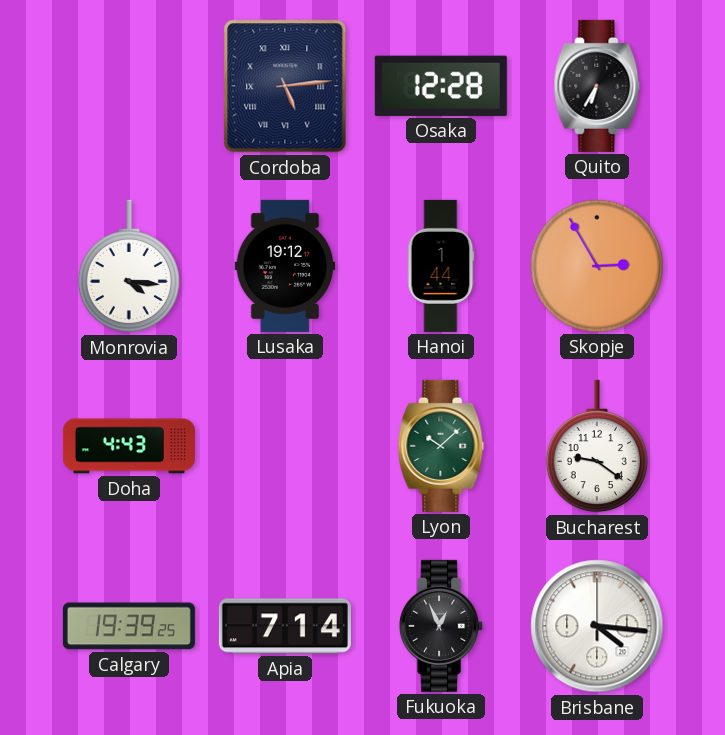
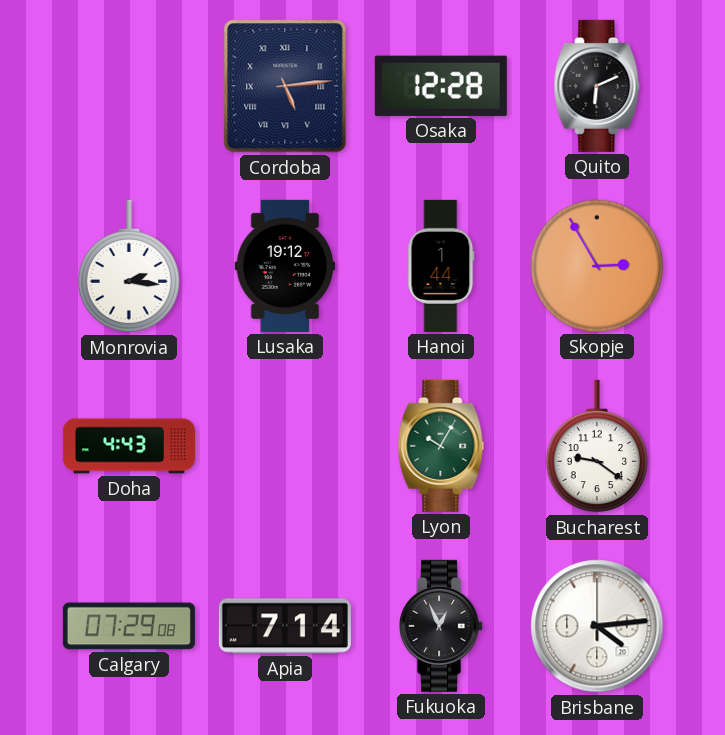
Quito: 6:35 -> 6:11 (597, 86)
Monrovia: 4:16 -> 2:16 (129, 266)
Lyon: 10:08 -> 10:05 (441, 446)
Calgary: 19:39 -> 07:29 (129, 626)
Brisbane: 4:16 -> 4:14 (597, 626)
